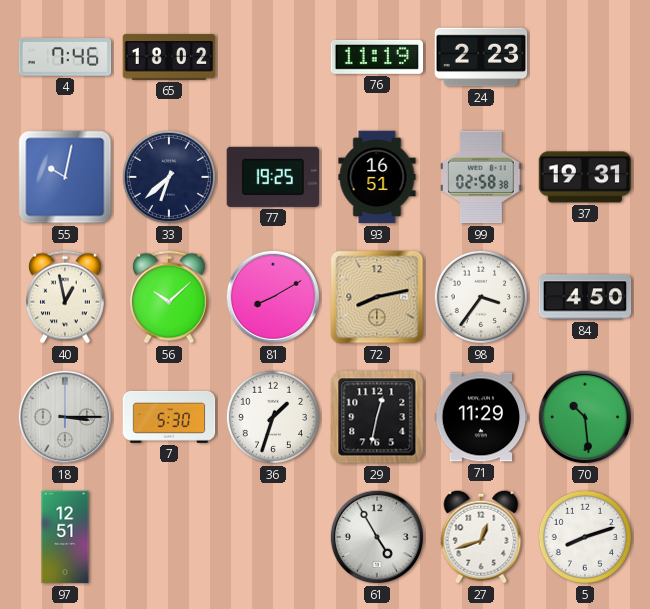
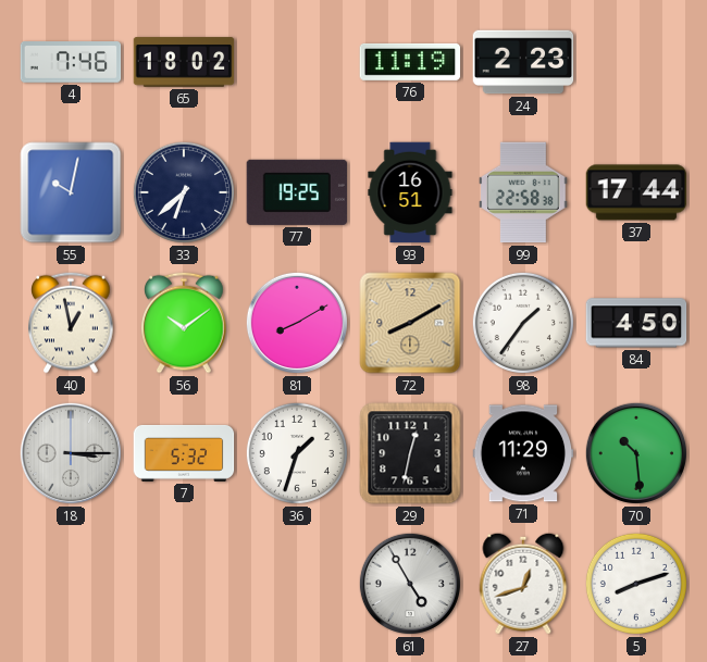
99: 02:58 -> 22:58 (523, 192)
37: 19:31 -> 17:44 (636, 192)
56: 10:08 -> 10:09 (184, 323)
72: 8:13 -> 8:10 (410, 323)
98: 3:36 -> 1:36 (523, 323)
7: 5:30 -> 5:32 (184, 453)
97: 12:51 -> none (65, 537)
